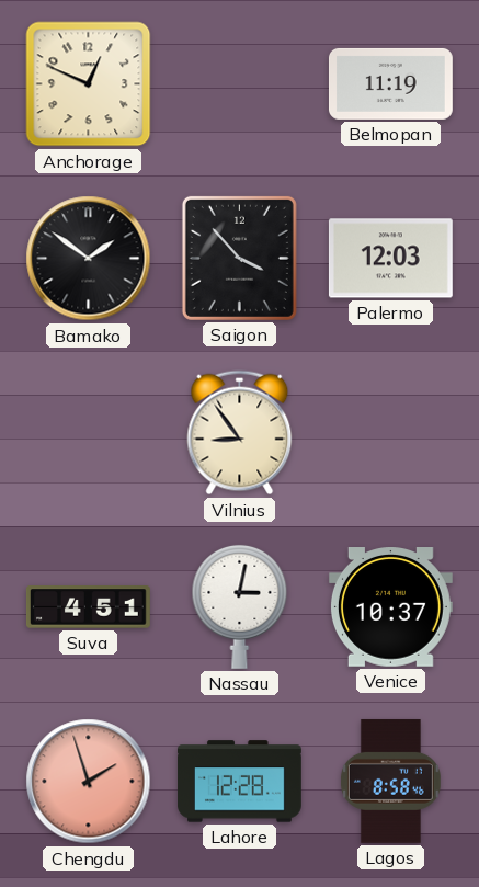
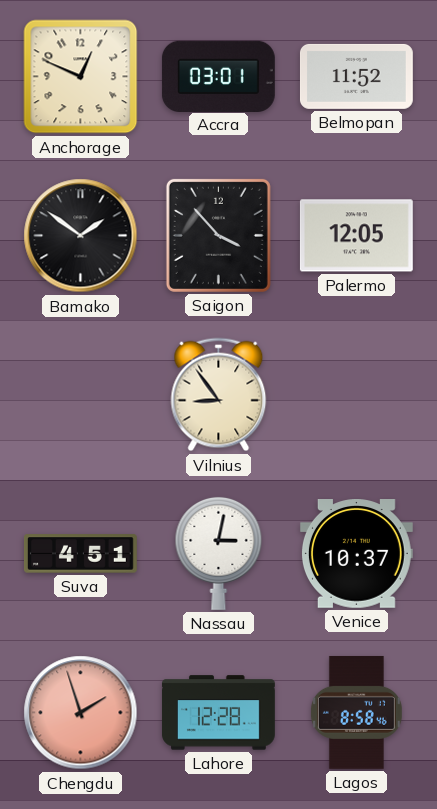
Accra: none -> 03:01 (218, 76)
Belmopan: 11:19 -> 11:52 (356, 76)
Palermo: 12:03 -> 12:05 (356, 236)
